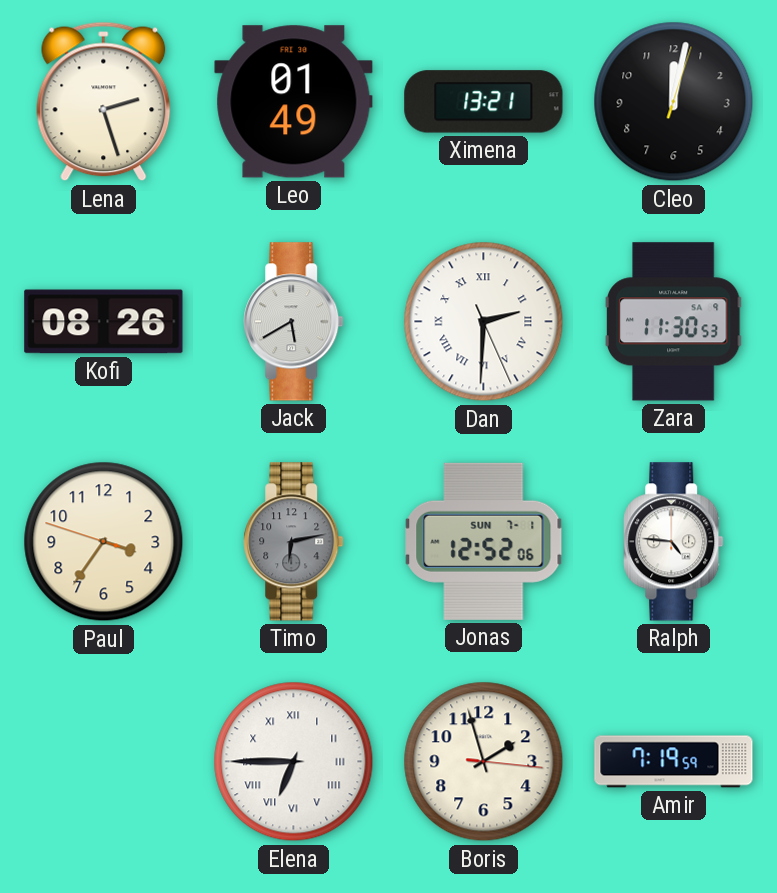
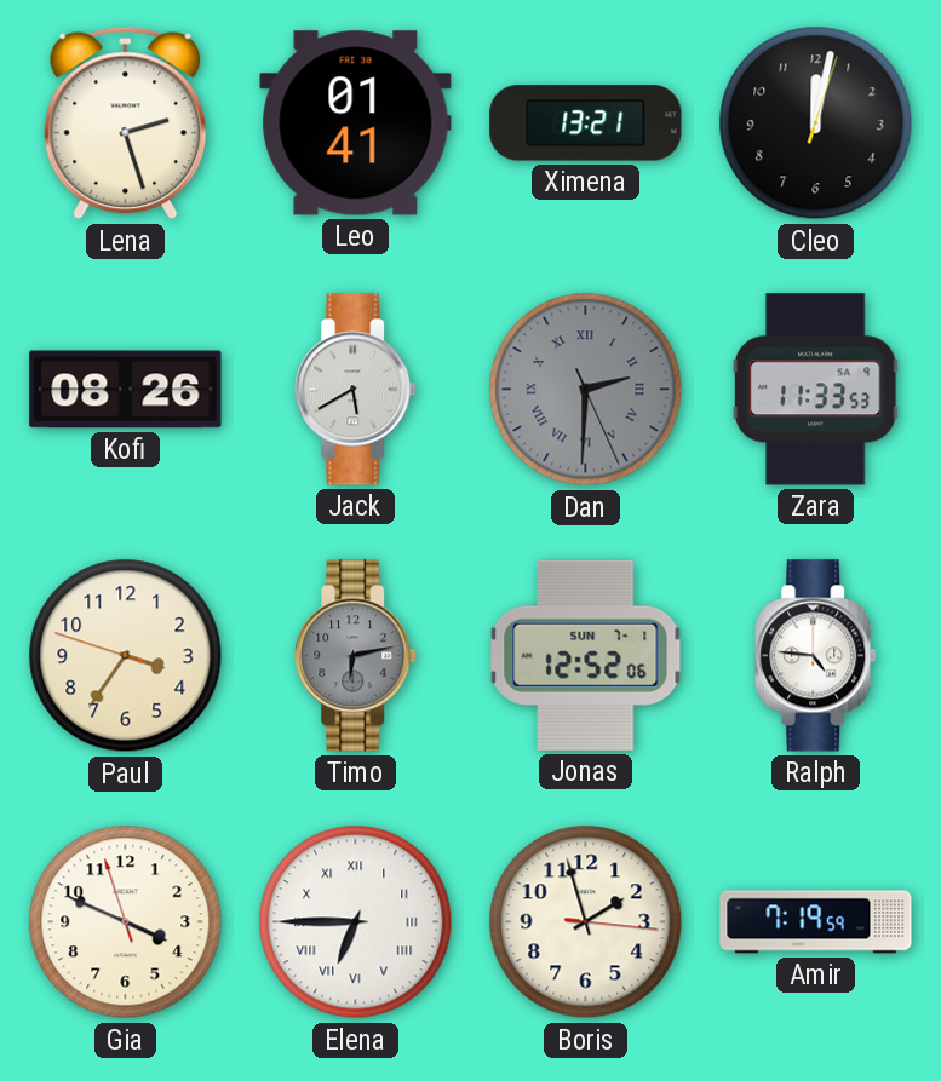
Leo: 01:49 -> 01:41 (356, 123)
Dan dial: white -> grey (586, 390)
Zara: 11:30 -> 11:33 (815, 390)
Gia: none -> 3:48 (126, 922)
